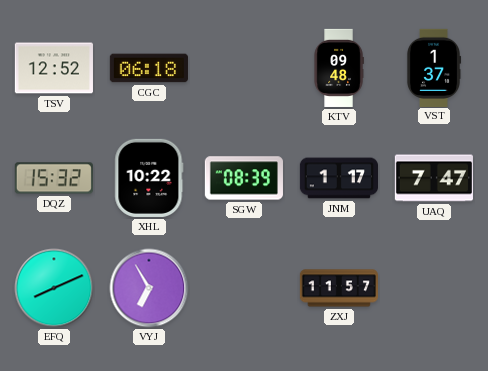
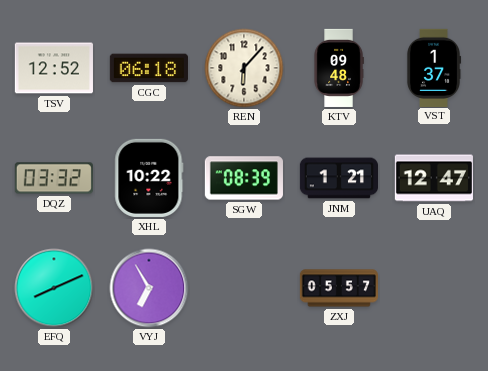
REN: none -> 6:07 (244, 68)
DQZ: 15:32 -> 03:32 (54, 178)
JNM: 1:17 -> 1:21 (338, 178)
UAQ: 7:47 -> 12:47 (434, 178)
ZXJ: 11:57 -> 05:57 (339, 288)
